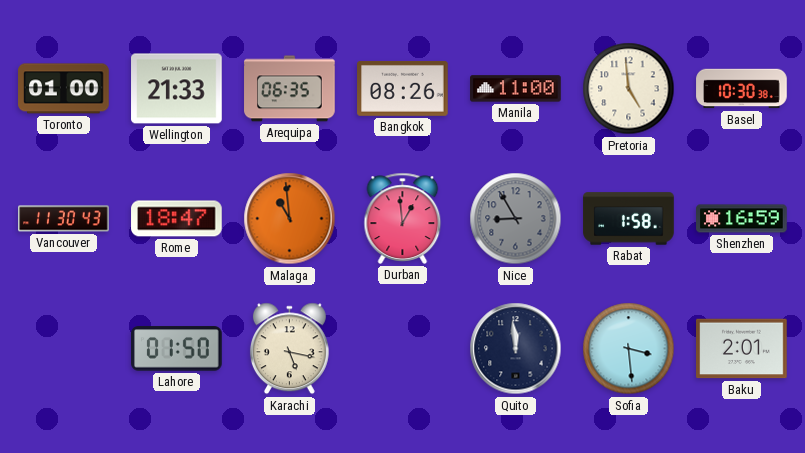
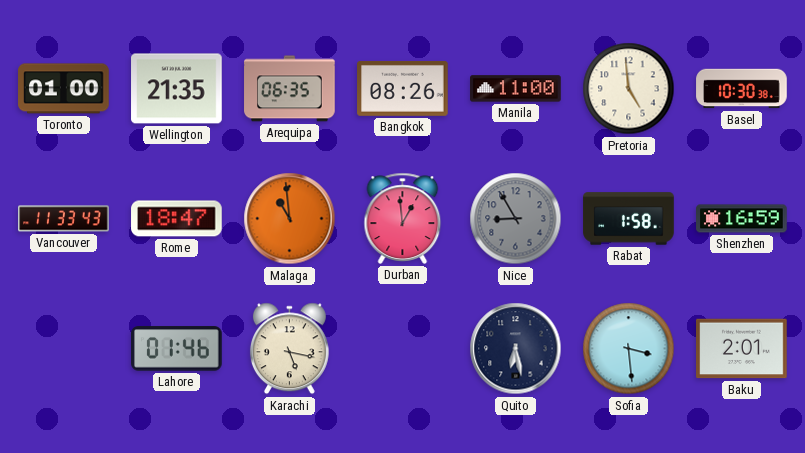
Wellington: 21:33 -> 21:35 (177, 89)
Vancouver: 11:30 -> 11:33 (64, 219)
Lahore: 01:50 -> 01:46 (177, 349)
Quito: 11:59 -> 6:28 (516, 349)
